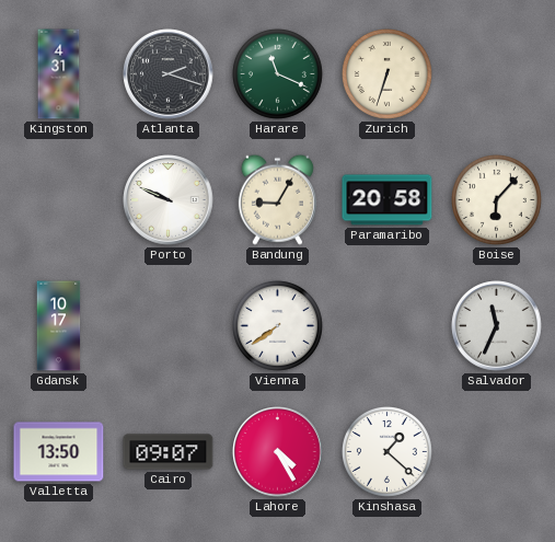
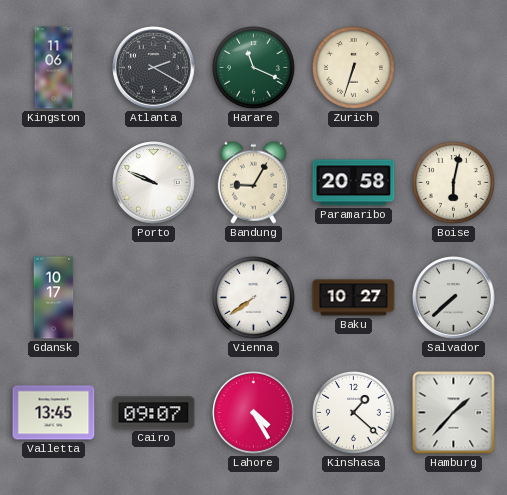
Kingston: 4:31 -> 11:06 (54, 68)
Atlanta: 2:18 -> 2:20 (154, 68)
Boise: 6:07 -> 6:02 (453, 182)
Baku: none -> 10:27 (354, 298)
Salvador: 11:34 -> 7:38 (454, 298)
Valletta: 13:50 -> 13:45 (54, 413)
Hamburg: none -> 1:37 (454, 413)
